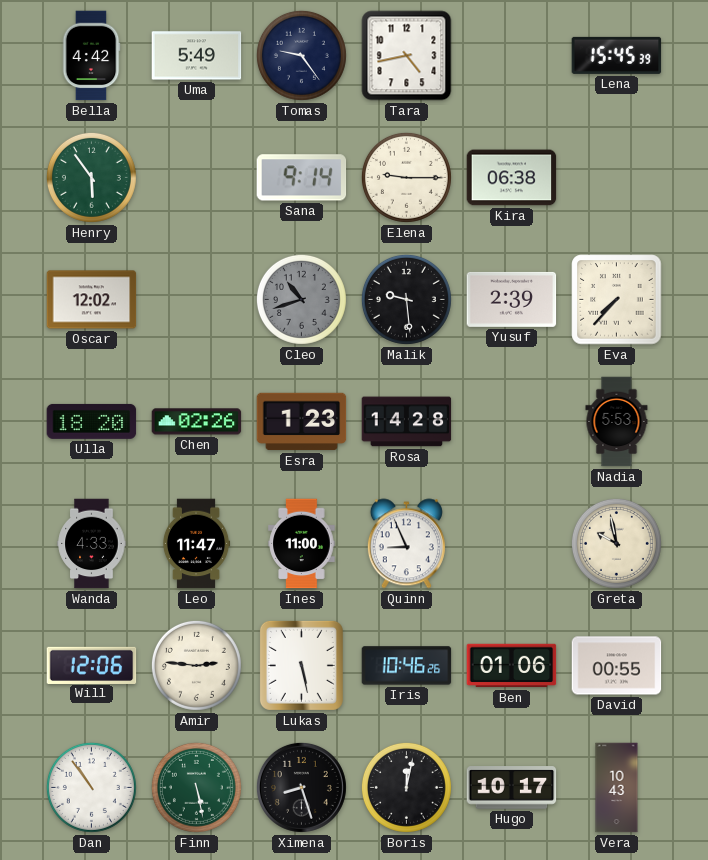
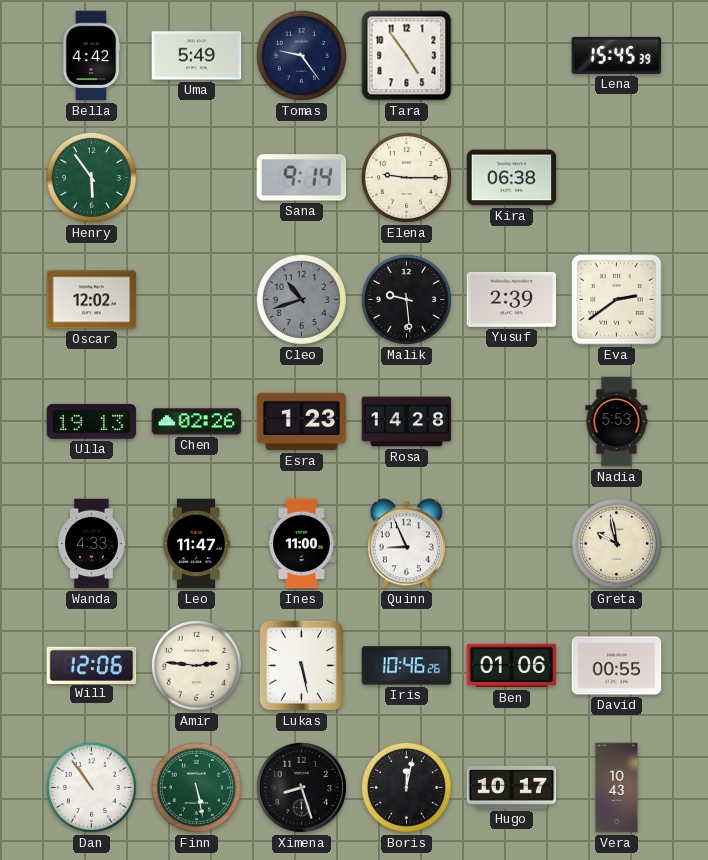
Tara: 4:43 -> 4:54 (407, 56)
Eva: 7:37 -> 2:39 (617, 300)
Ulla: 18:20 -> 19:13 (92, 421)
